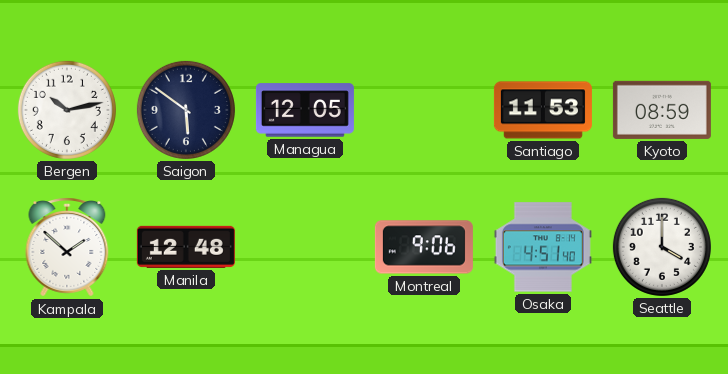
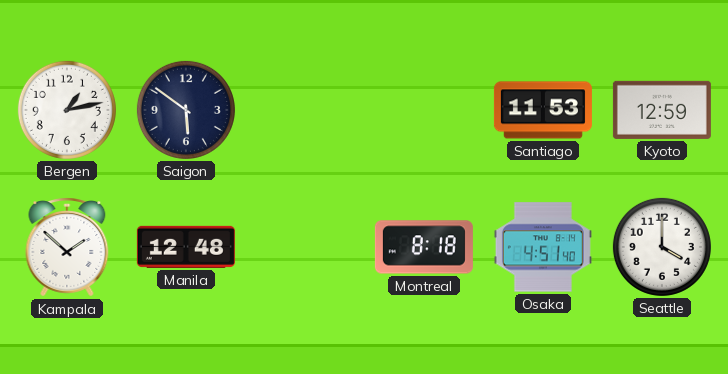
Bergen: 10:13 -> 1:13 (67, 110)
Managua: 12:05 -> none (305, 110)
Kyoto: 08:59 -> 12:59 (662, 110)
Montreal: 9:06 -> 8:18 (424, 247)
